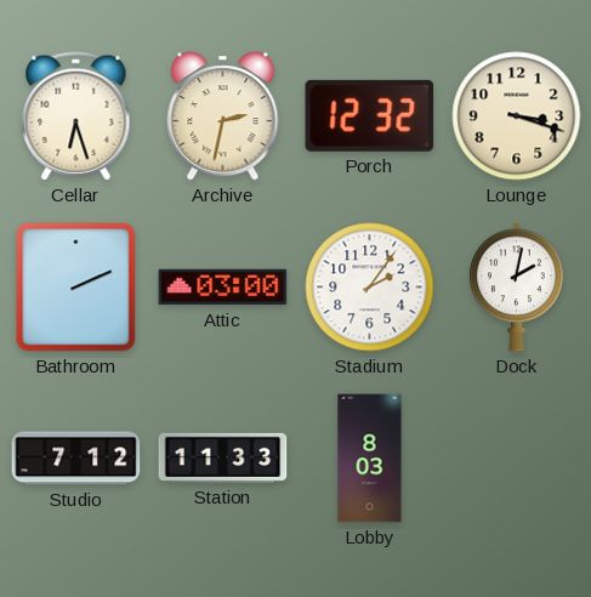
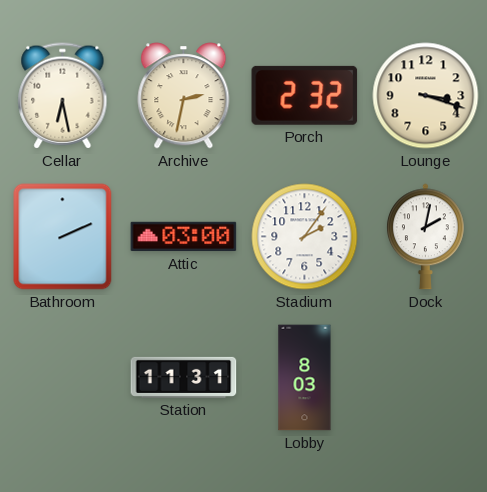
Cellar: 6:27 -> 6:28 (63, 96)
Porch: 12:32 -> 2:32 (305, 95)
Studio: 7:12 -> none (76, 459)
Station: 11:33 -> 11:31 (184, 377)
